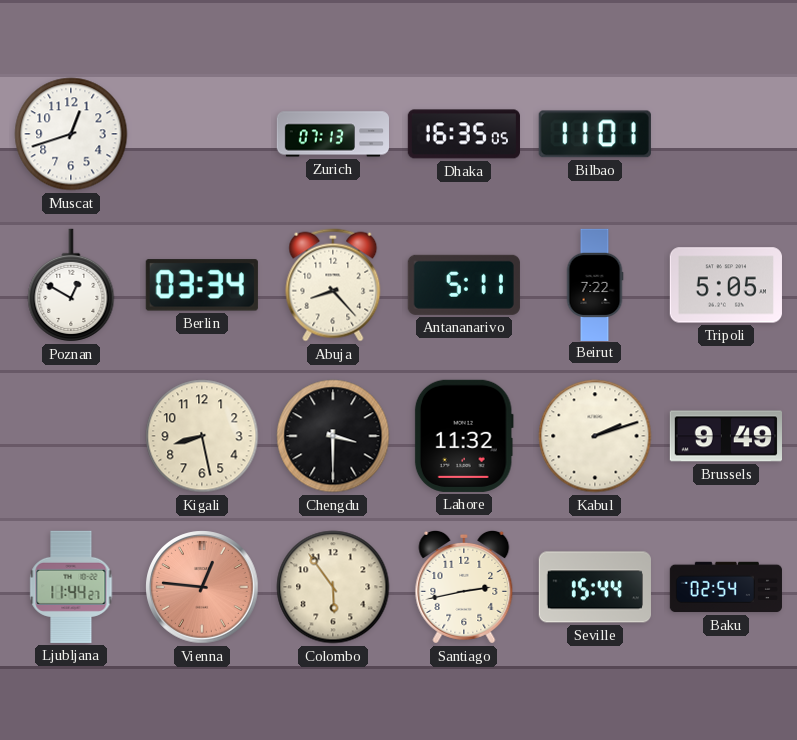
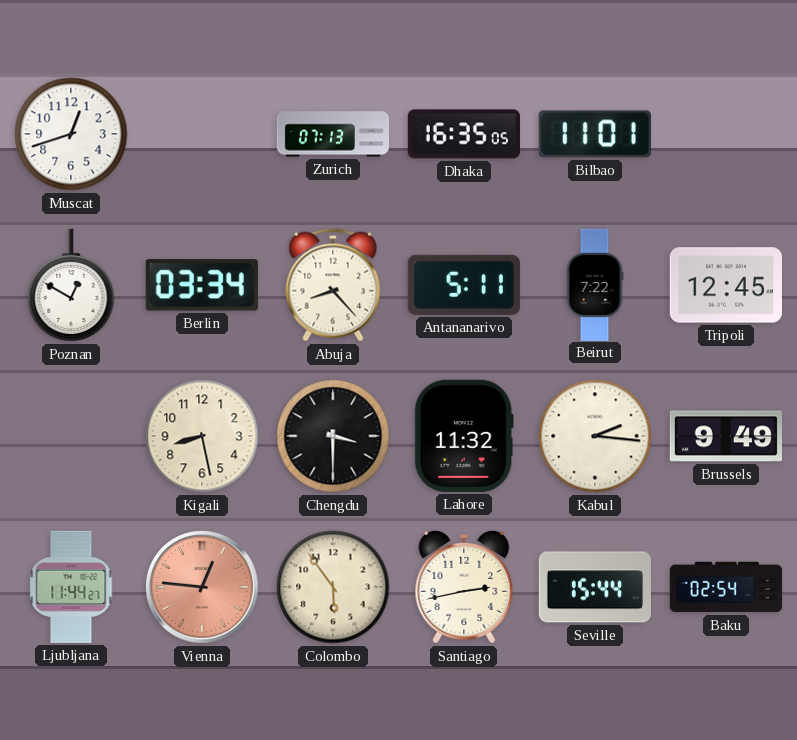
Tripoli: 5:05 -> 12:45 (726, 285)
Kabul: 2:12 -> 2:16 (595, 436)
